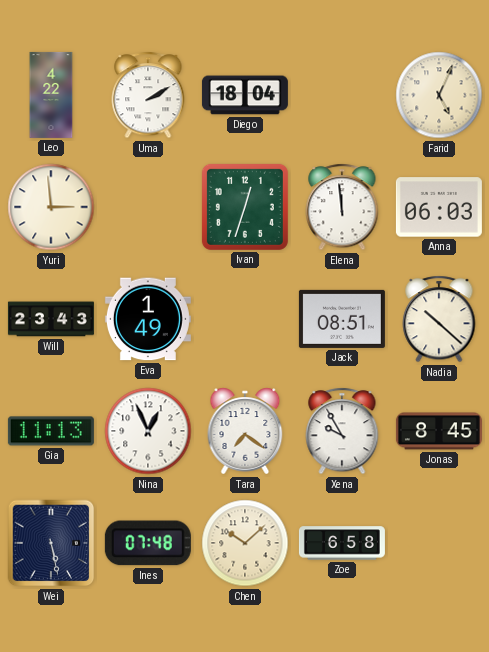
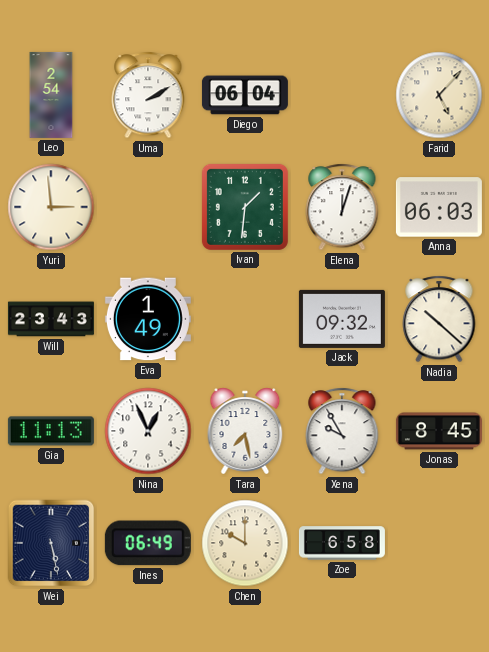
Leo: 4:22 -> 2:54 (51, 95)
Diego: 18:04 -> 06:04 (245, 95)
Farid: 5:04 -> 5:07 (439, 95)
Ivan: 12:33 -> 1:31 (245, 207)
Elena: 11:59 -> 12:03 (342, 207)
Jack: 08:51 -> 09:32 (342, 319)
Tara: 7:21 -> 7:28 (245, 431)
Ines: 07:48 -> 06:49 (148, 543)
Chen: 10:08 -> 10:00 (245, 543)
